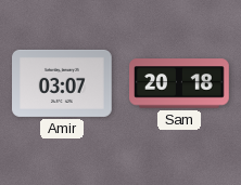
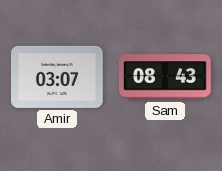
Sam: 20:18 -> 08:43 (165, 77)
